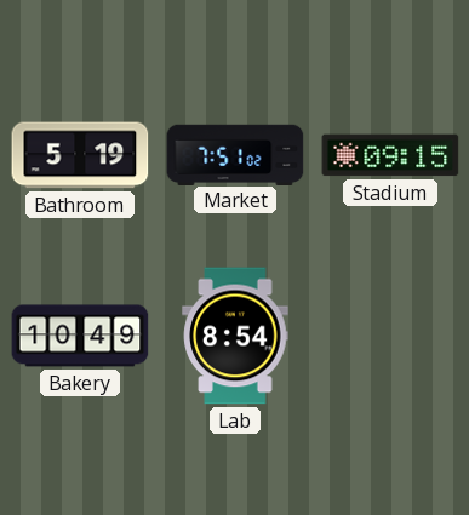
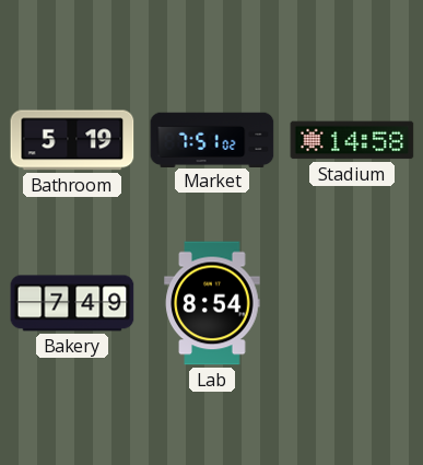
Stadium: 09:15 -> 14:58 (352, 140)
Bakery: 10:49 -> 7:49 (72, 303)
